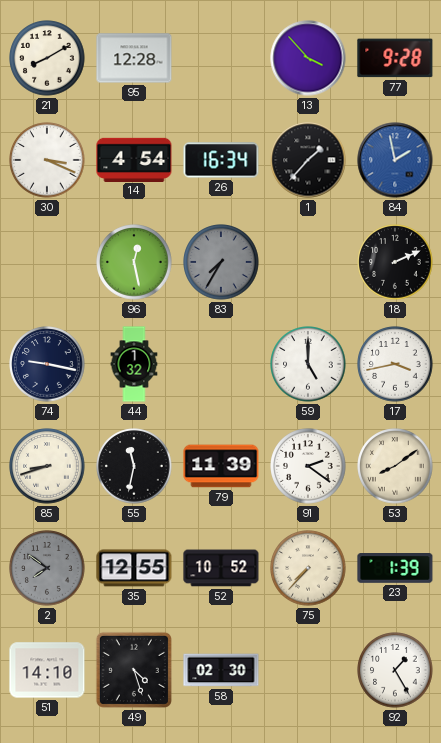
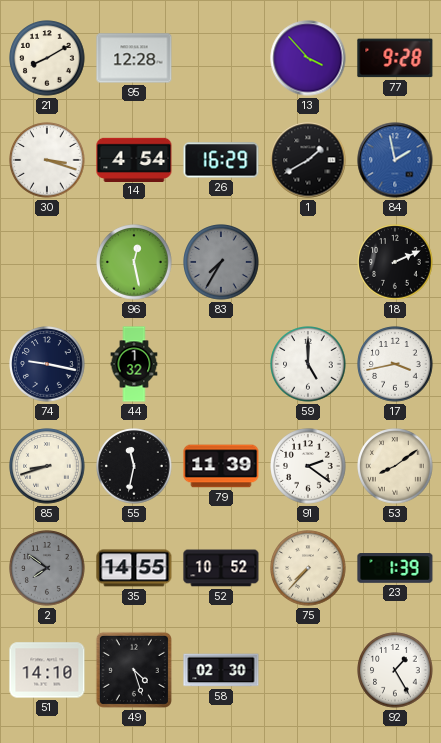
30: 3:19 -> 3:18 (47, 160)
26: 16:34 -> 16:29 (221, 160)
1: 1:37 -> 1:40 (308, 160)
35: 12:55 -> 14:55 (134, 568)
